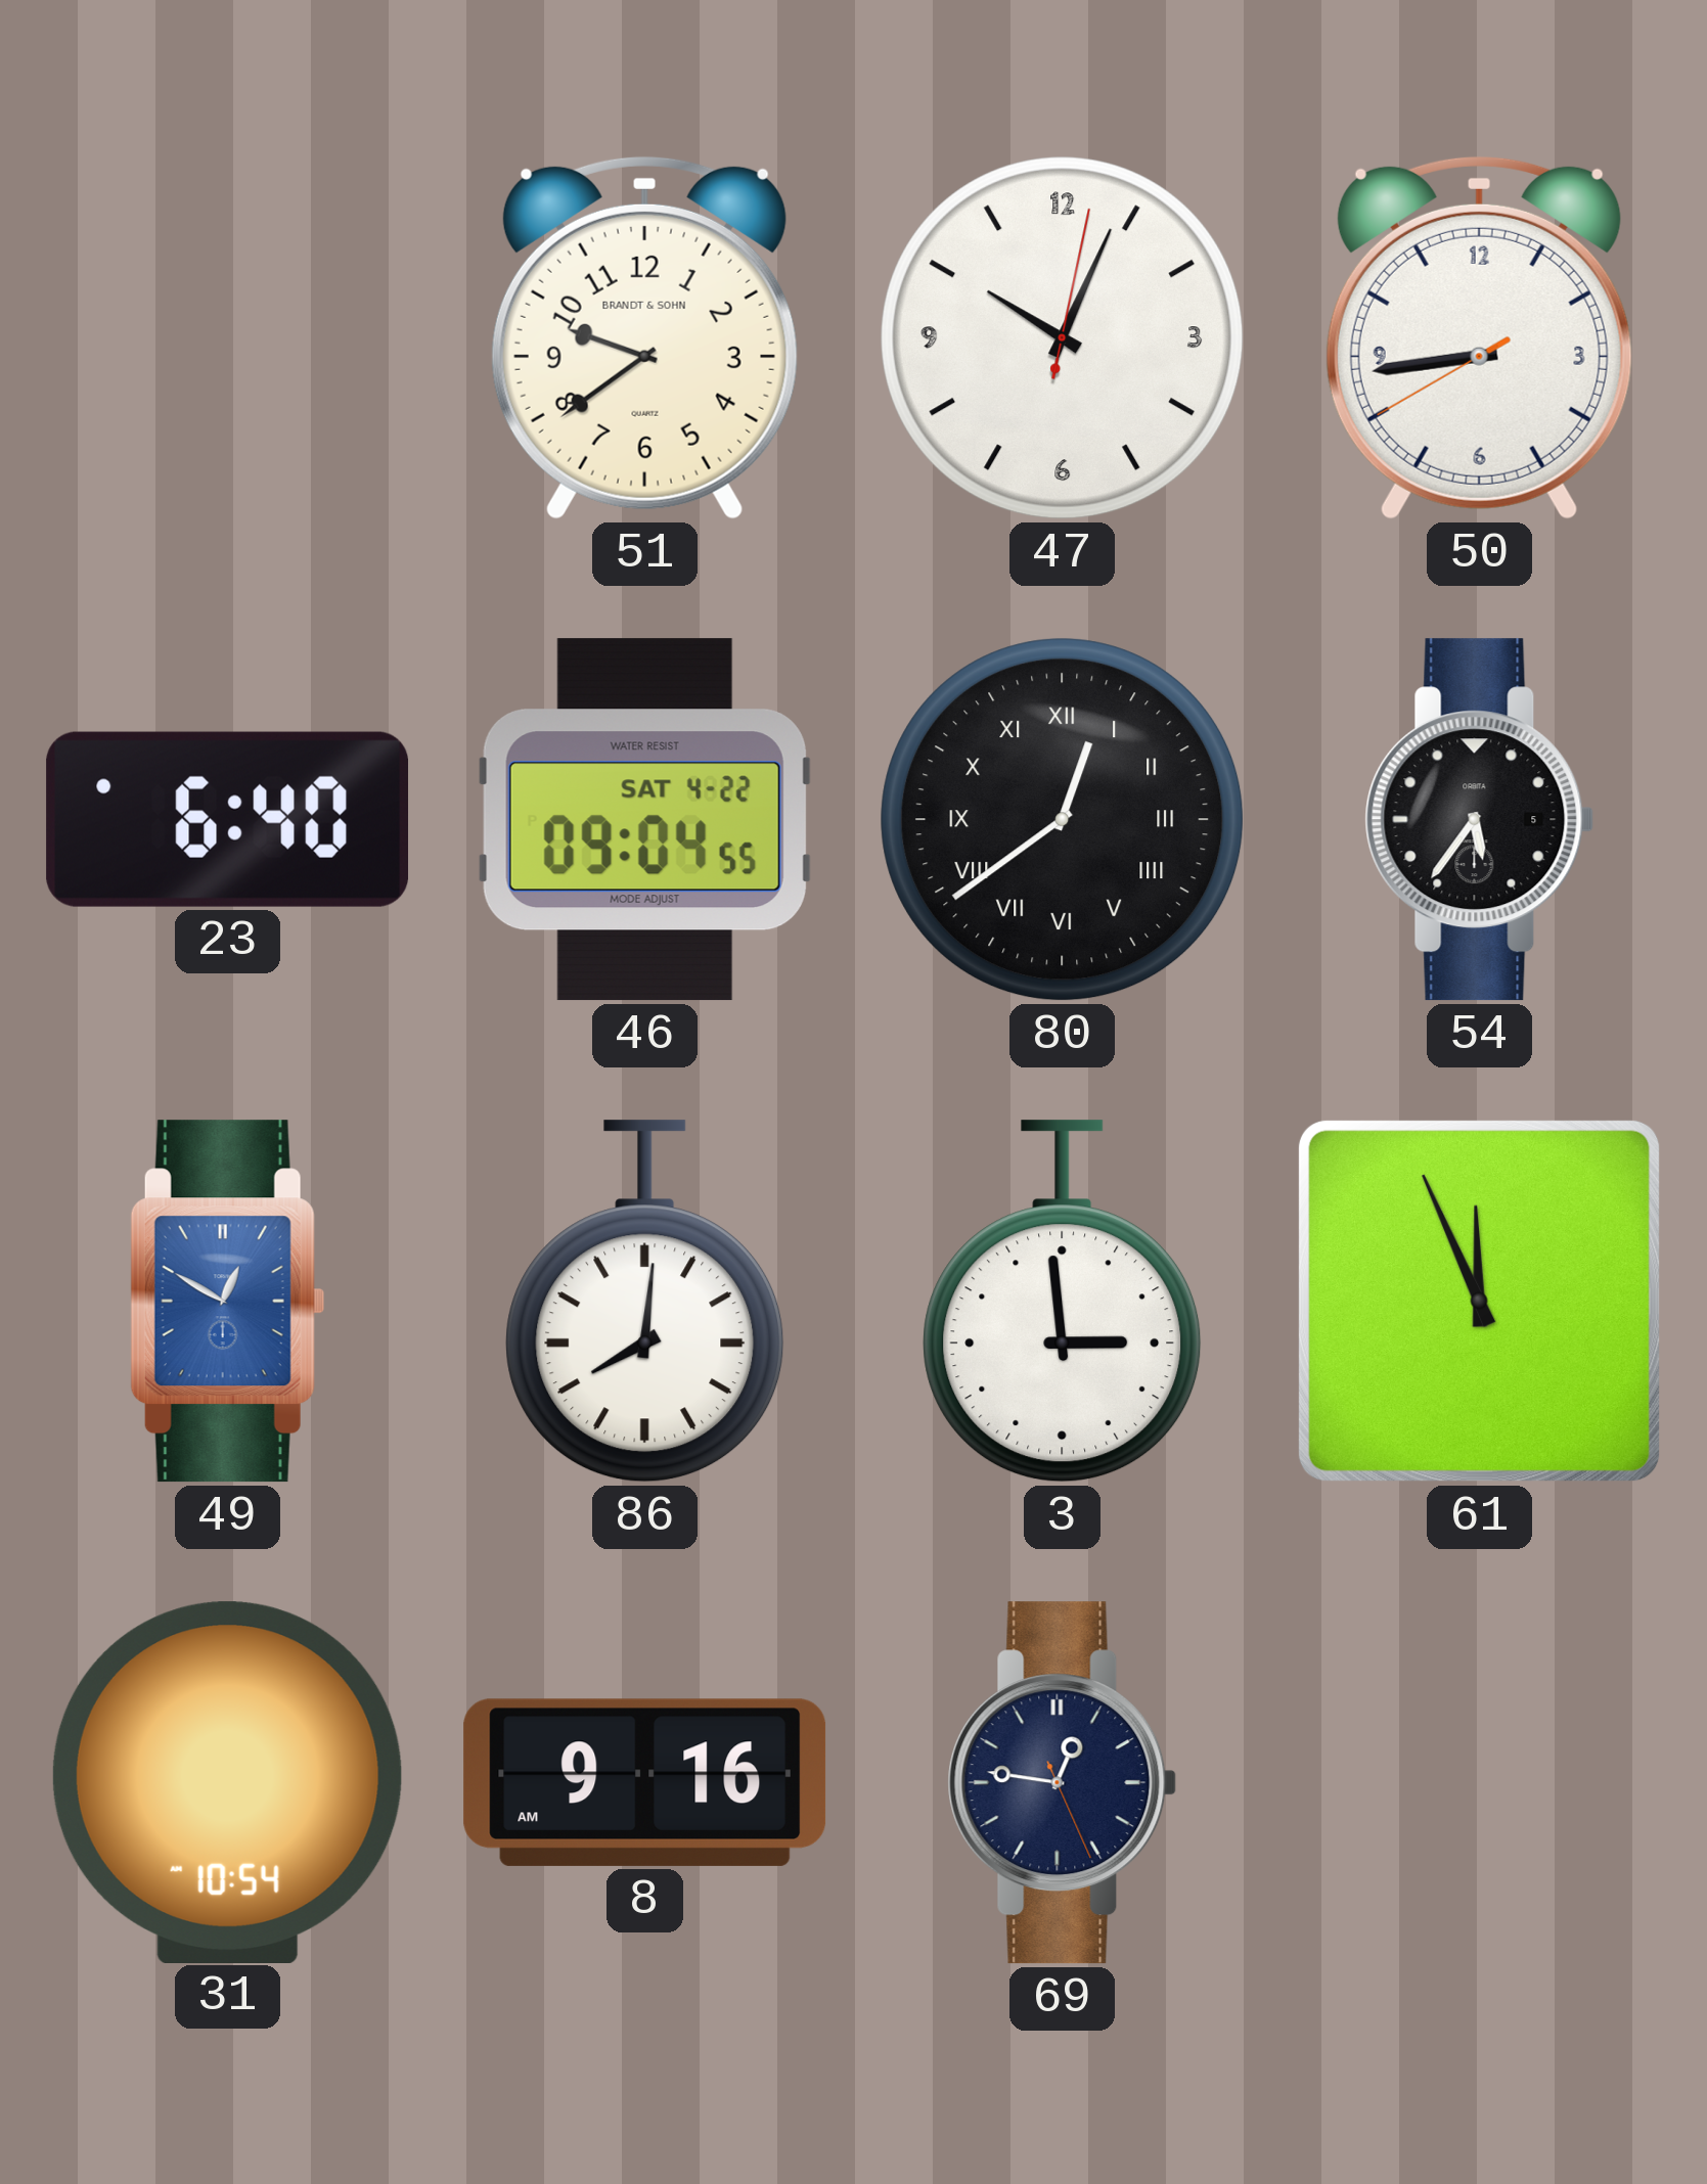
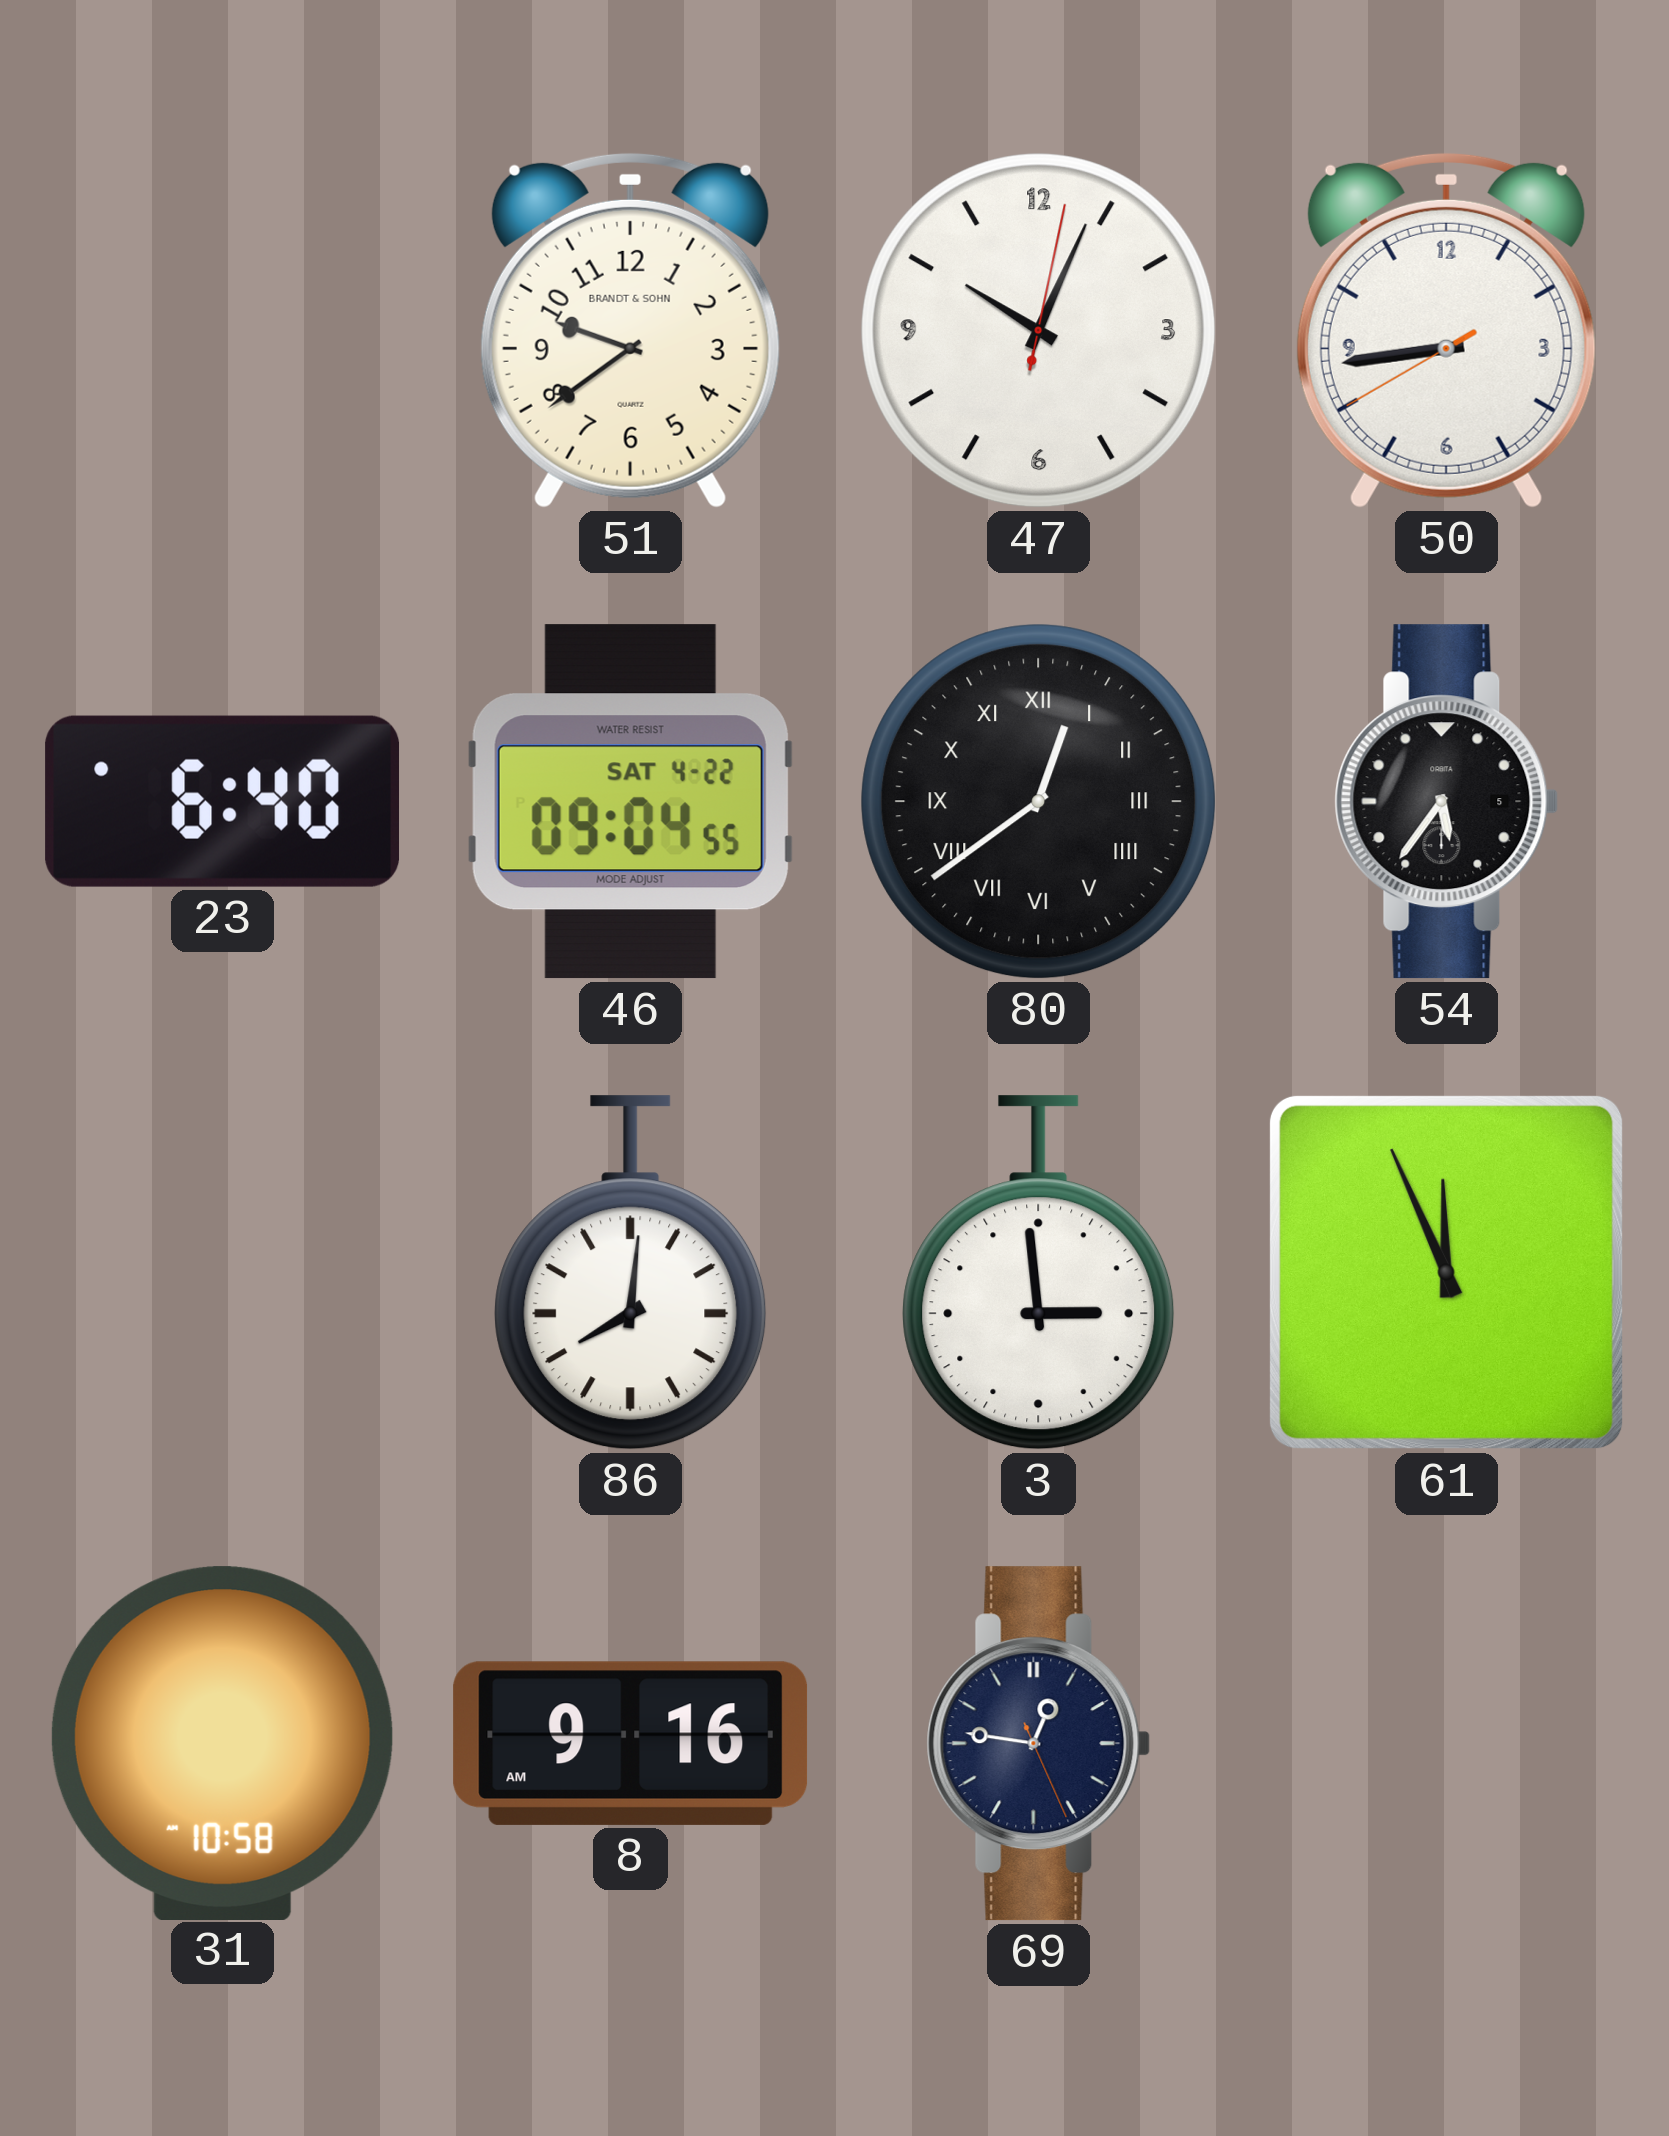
49: 12:50 -> none (227, 1302)
31: 10:54 -> 10:58 (222, 1743)
